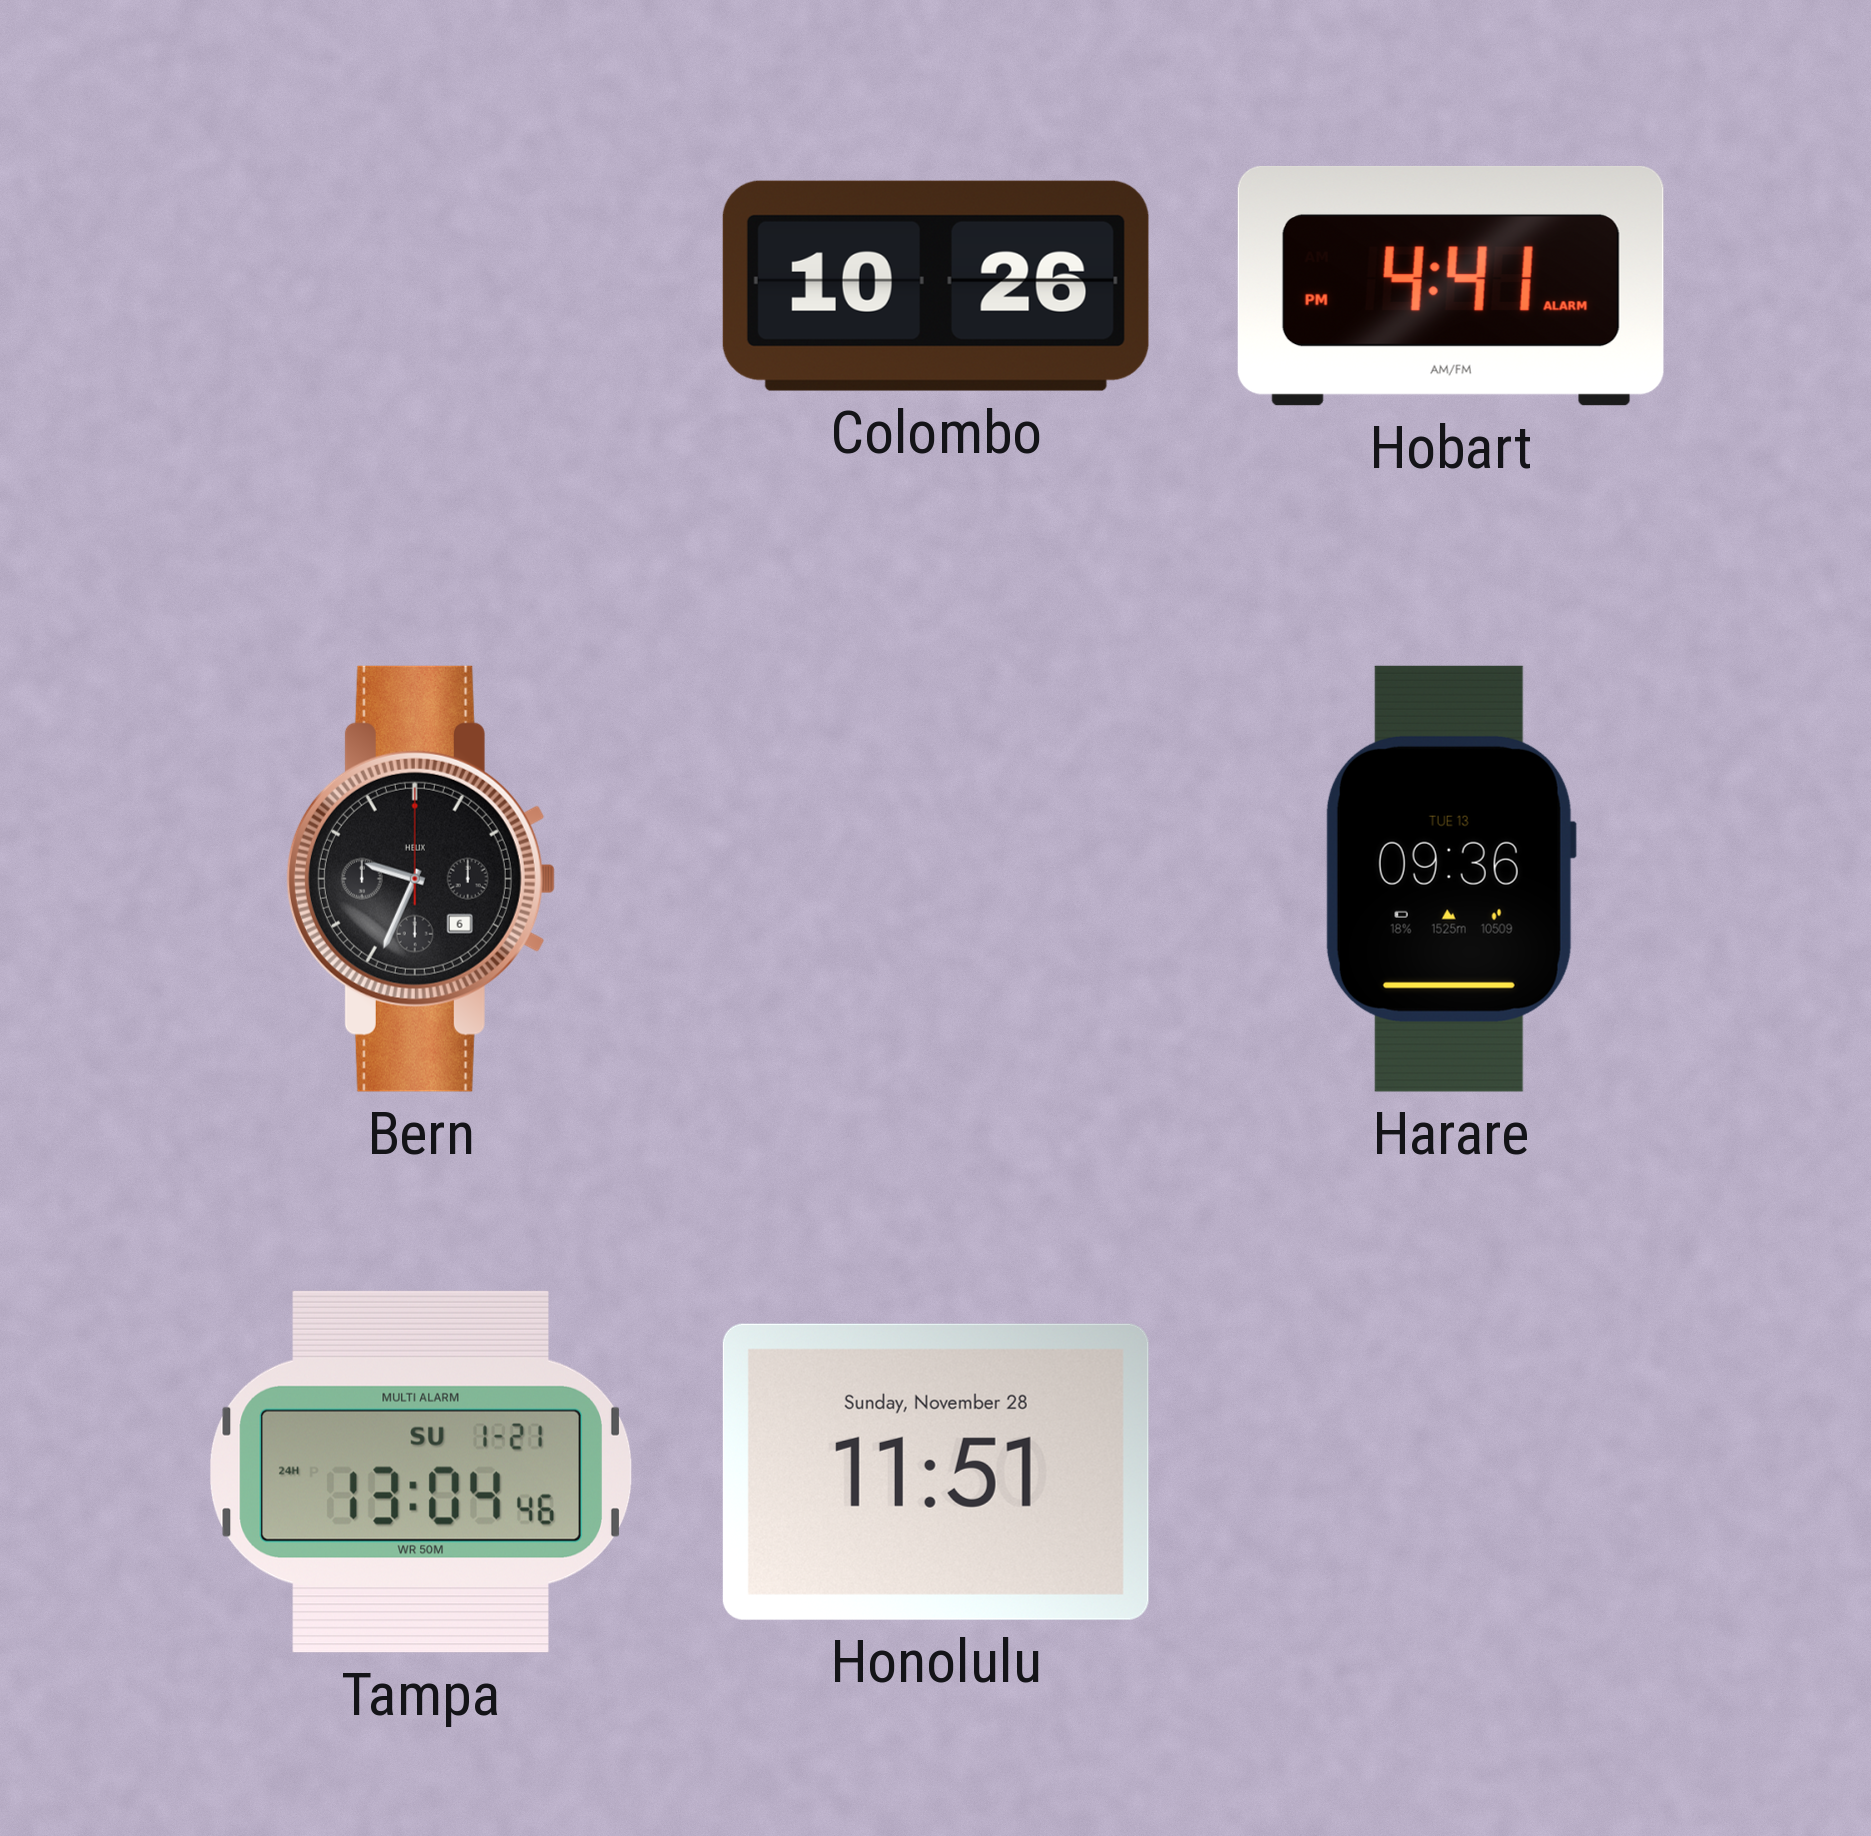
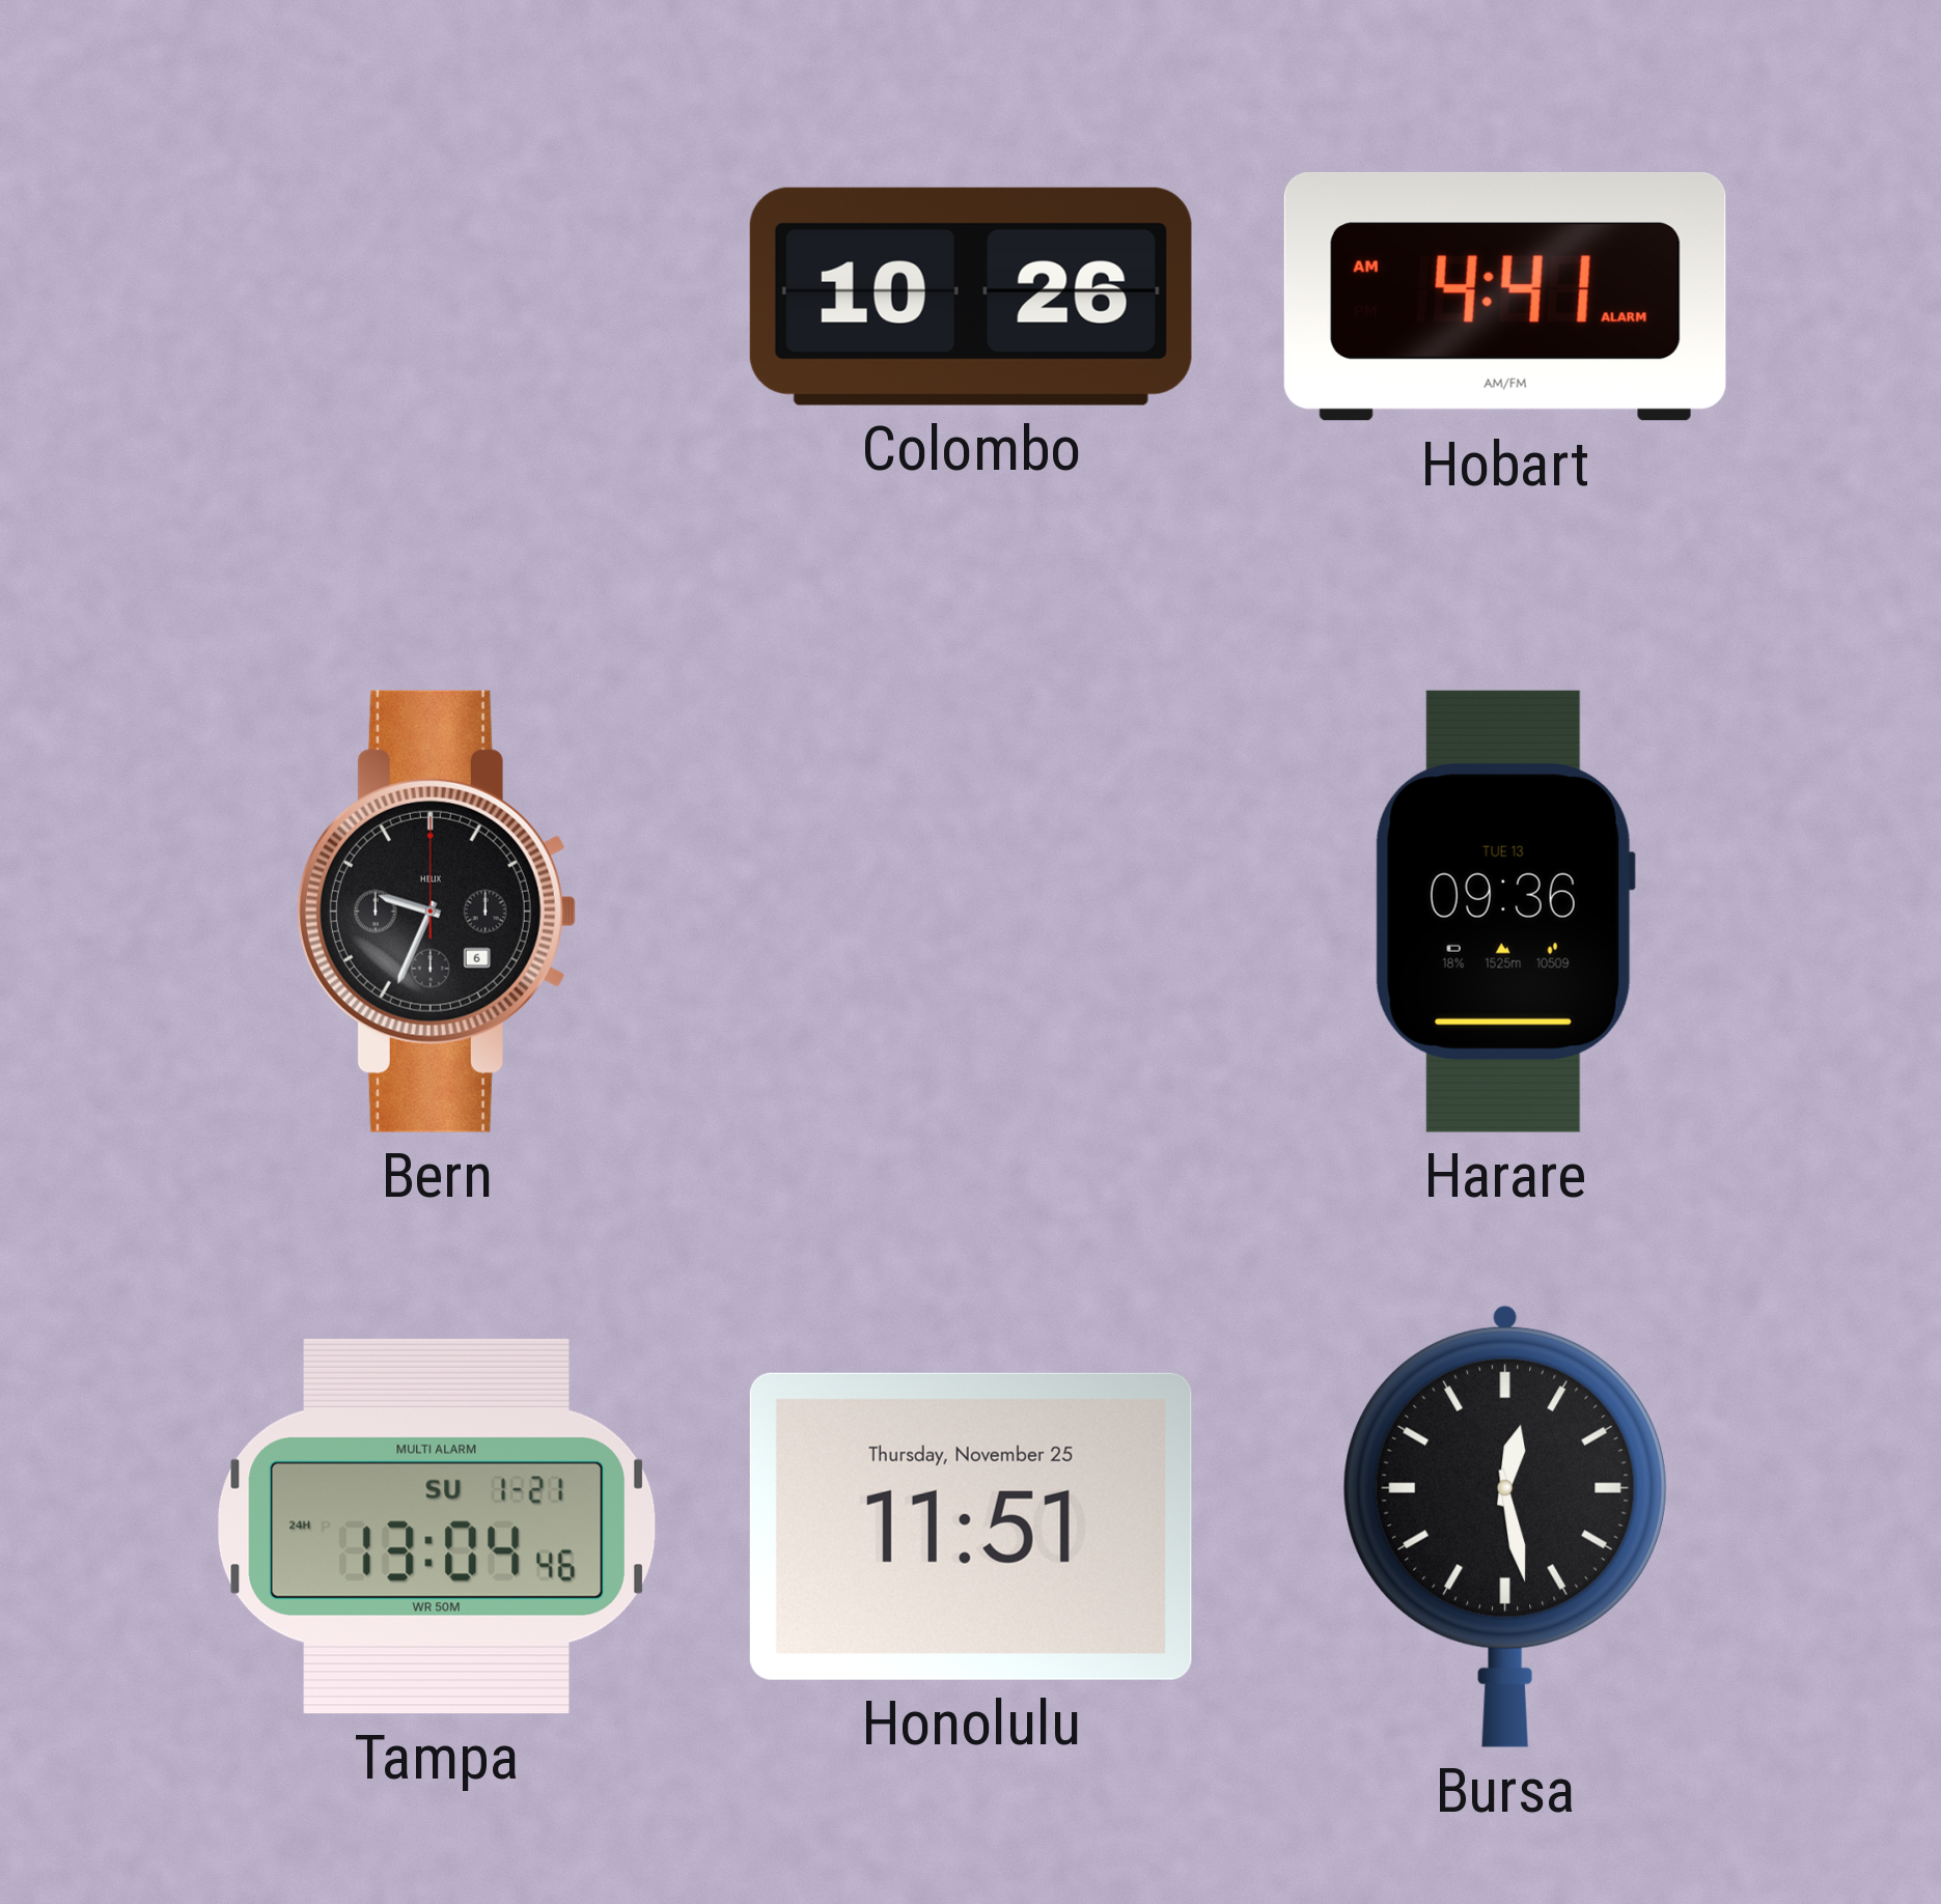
Hobart: 4:41 PM -> 4:41 AM (1505, 297)
Honolulu date: Sunday, November 28 -> Thursday, November 25 (971, 1527)
Bursa: none -> 12:28 (1504, 1527)
